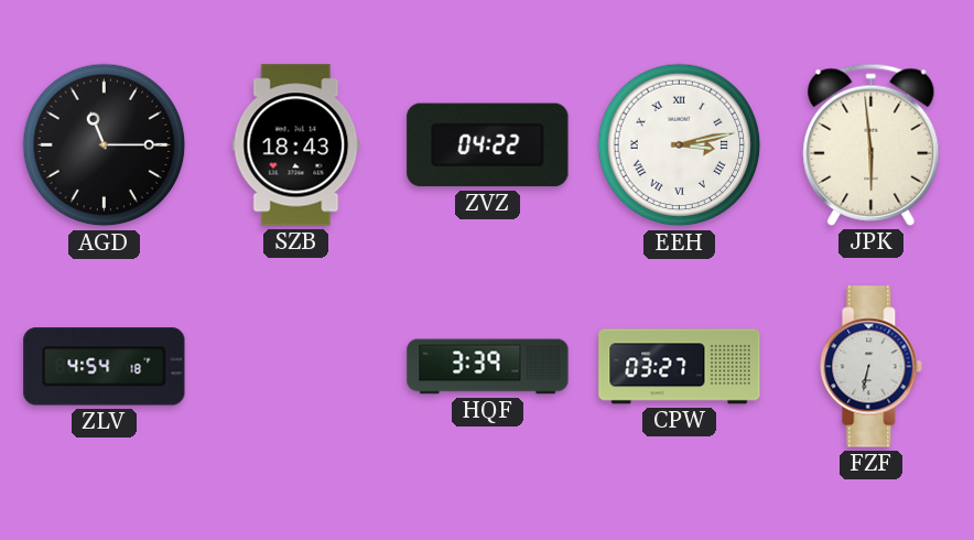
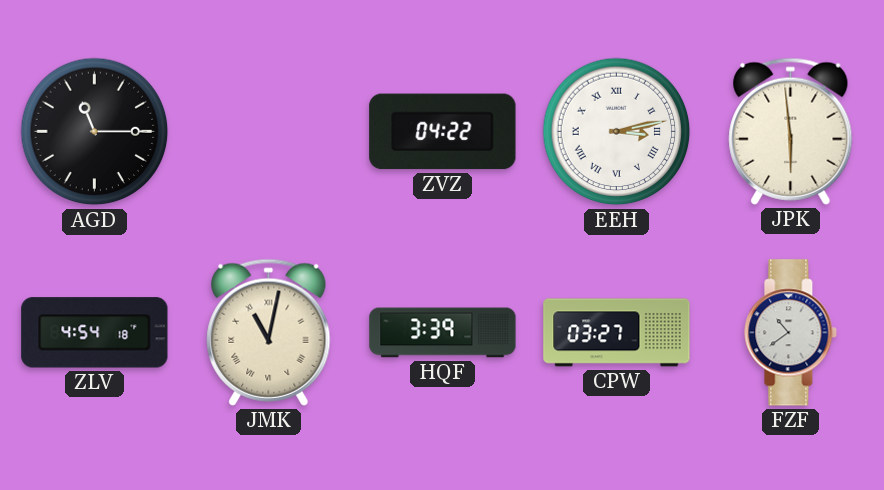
SZB: 18:43 -> none (296, 145)
JMK: none -> 11:02 (269, 332)
FZF: 6:32 -> 10:39 (791, 333)
